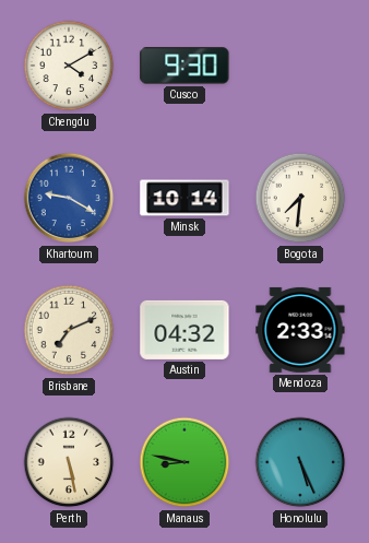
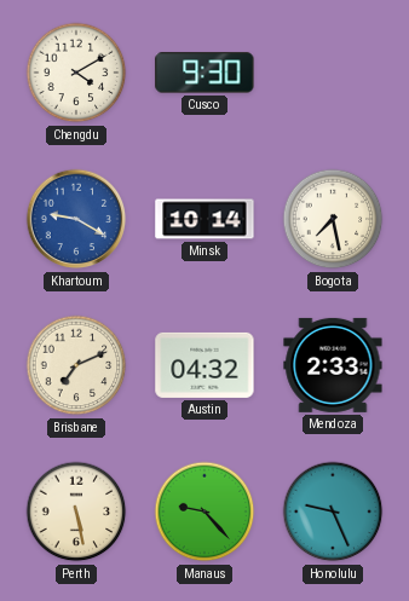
Bogota: 7:31 -> 7:28 (333, 219)
Manaus: 8:47 -> 9:23 (204, 512)
Honolulu: 5:26 -> 9:26 (333, 512)
